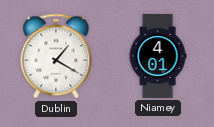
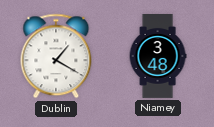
Niamey: 4:01 -> 3:48 (158, 57)
